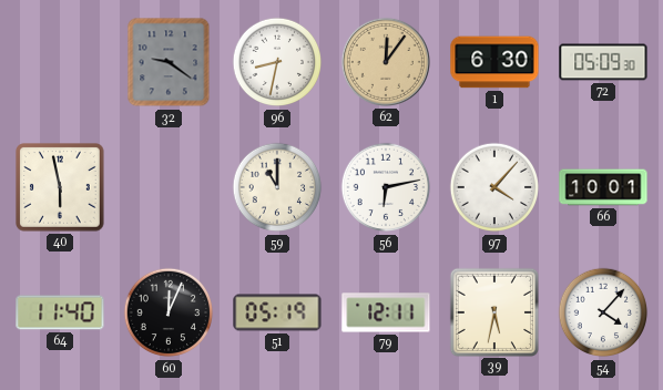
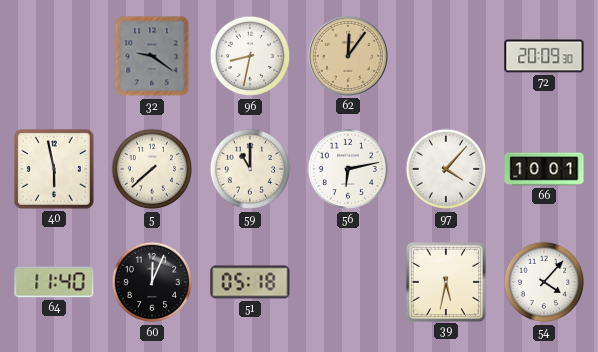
1: 6:30 -> none (494, 62)
72: 05:09 -> 20:09 (544, 56)
5: none -> 7:38 (152, 169)
51: 05:19 -> 05:18 (250, 282)
79: 12:11 -> none (386, 312)
